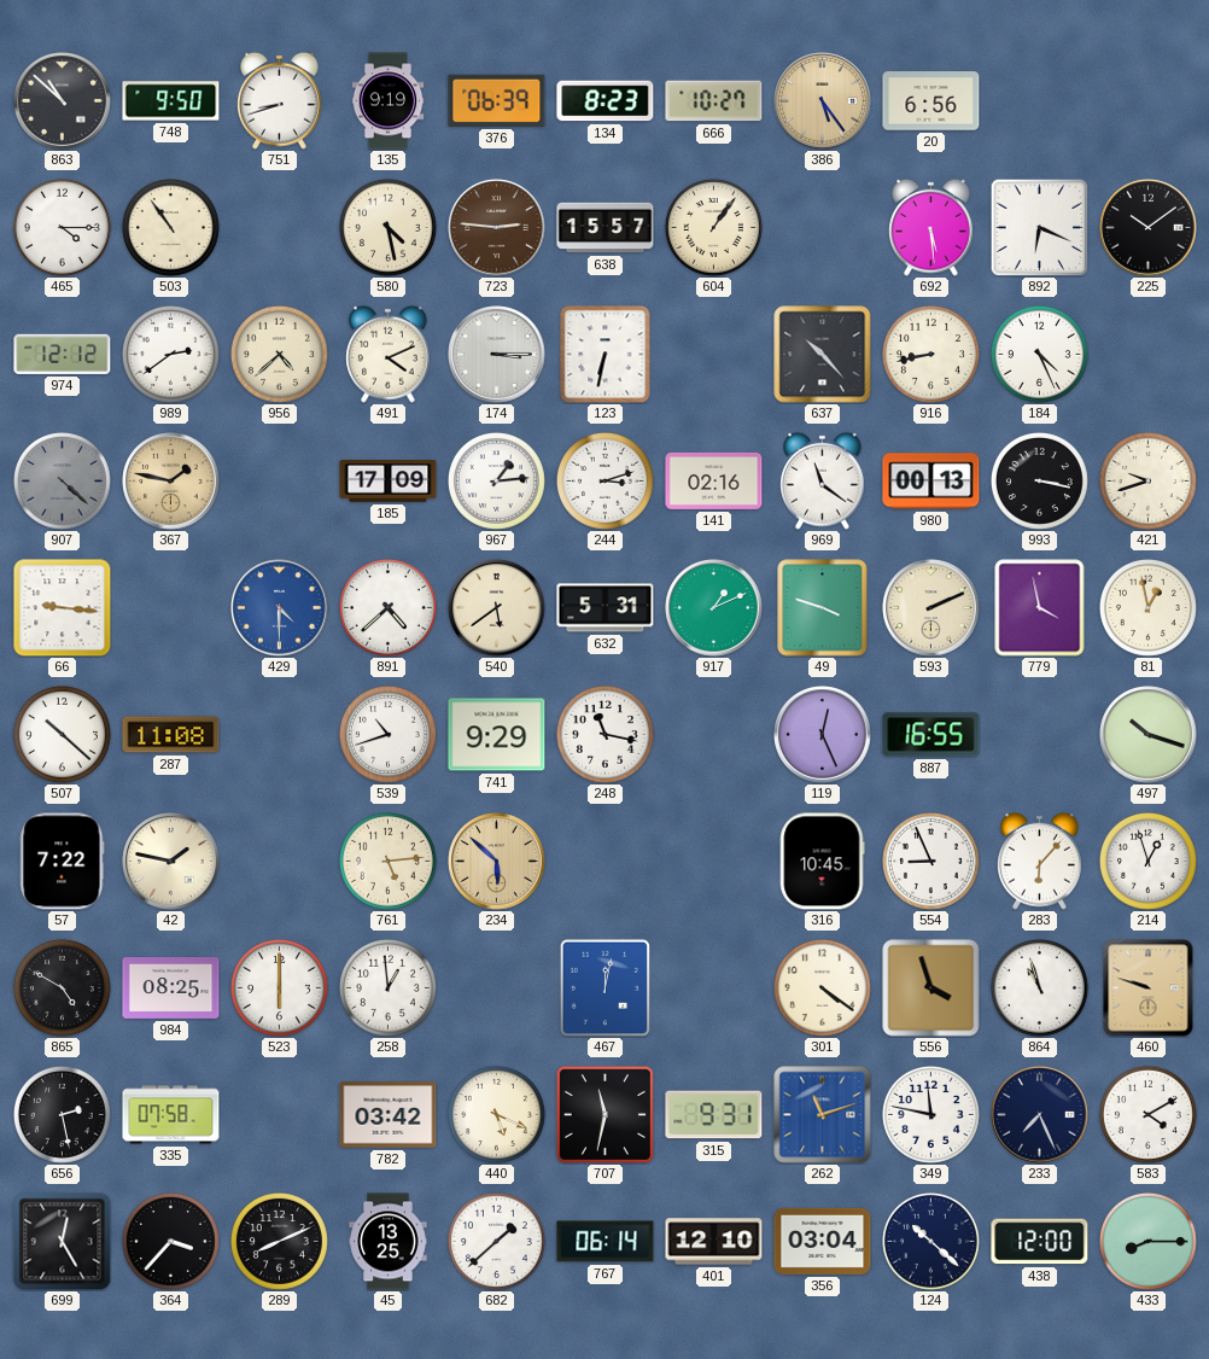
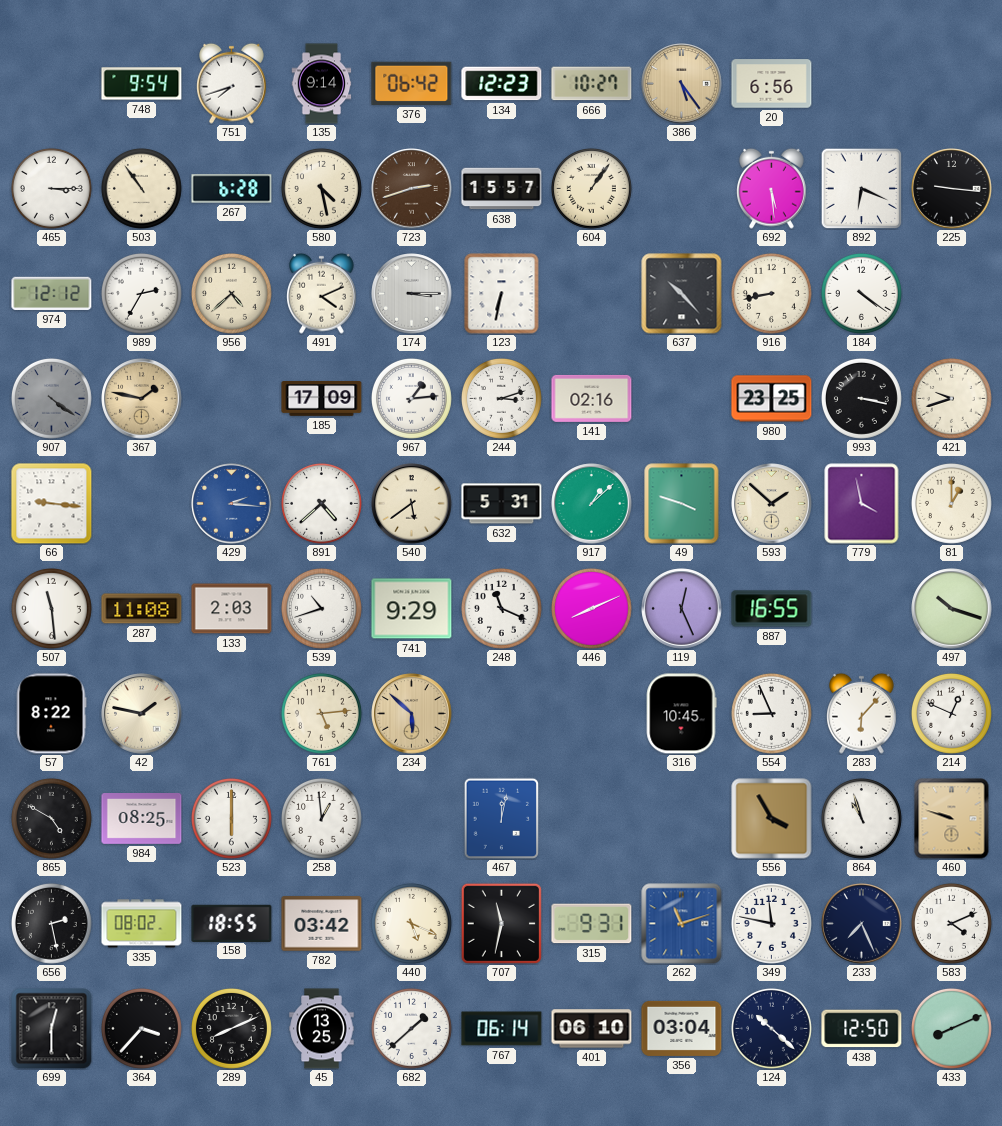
863: 10:52 -> none (63, 101)
748: 9:50 -> 9:54 (142, 84)
751: 8:42 -> 7:42 (232, 83)
135: 9:19 -> 9:14 (322, 84)
376: 06:39 -> 06:42 (412, 83)
134: 8:23 -> 12:23 (502, 84)
465: 4:15 -> 3:15 (51, 188)
267: none -> 6:28 (232, 189)
723: 2:46 -> 2:42 (412, 189)
225: 10:09 -> 9:16 (952, 189)
989: 2:39 -> 2:35 (141, 293)
184: 4:26 -> 4:21 (861, 293)
907: 4:22 -> 4:21 (51, 398)
969: 11:21 -> none (823, 480)
980: 00:13 -> 23:25 (772, 399)
429: 4:30 -> 2:16 (232, 504)
917: 1:11 -> 1:08 (592, 504)
593: 2:11 -> 1:52 (772, 504)
81: 12:58 -> 1:00 (951, 503)
507: 10:22 -> 11:29 (51, 608)
133: none -> 2:03 (232, 609)
248: 11:17 -> 11:19 (501, 608)
446: none -> 8:11 (591, 608)
57: 7:22 -> 8:22 (51, 714)
214: 12:57 -> 12:49 (951, 713)
301: 4:21 -> none (822, 987)
556: 3:57 -> 3:55 (772, 819)
335: 07:58 -> 08:02 (142, 924)
158: none -> 18:55 (232, 923)
583: 4:10 -> 4:11 (951, 923)
699: 12:25 -> 12:30 (52, 1029)
401: 12:10 -> 06:10 (592, 1029)
438: 12:00 -> 12:50 (862, 1029)
433: 8:15 -> 8:11 (951, 1028)
